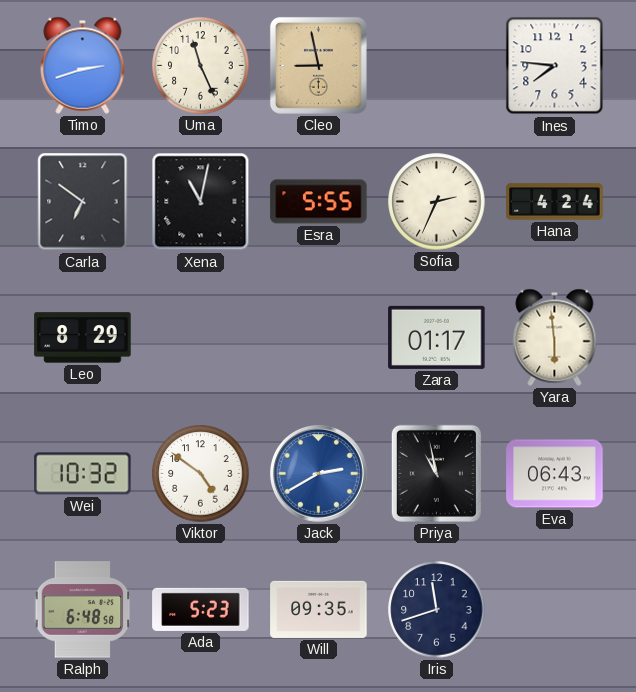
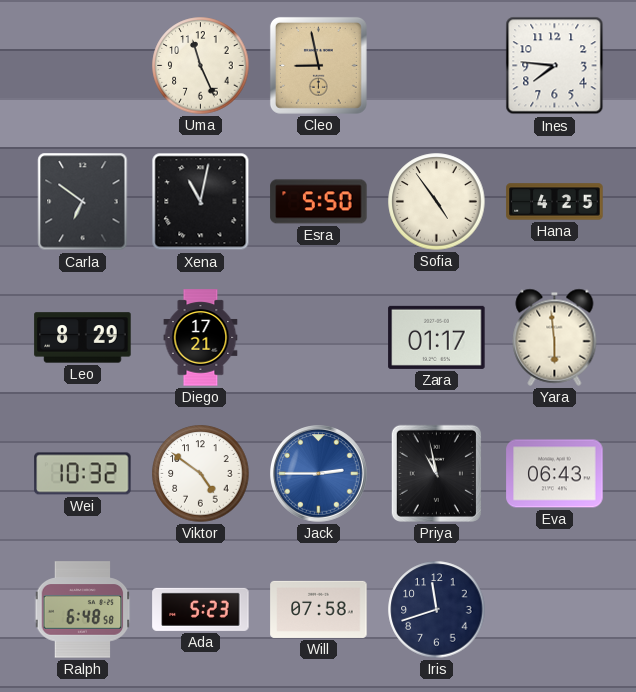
Timo: 2:42 -> none (83, 65)
Esra: 5:55 -> 5:50 (319, 202)
Sofia: 2:34 -> 4:54 (437, 202)
Hana: 4:24 -> 4:25 (555, 202)
Diego: none -> 17:21 (201, 338)
Jack: 2:40 -> 2:45 (319, 474)
Will: 09:35 -> 07:58 (319, 609)
